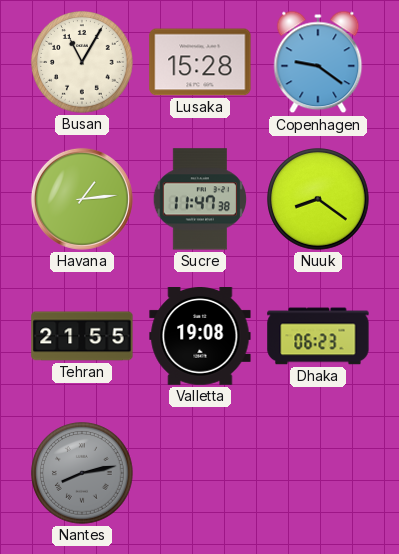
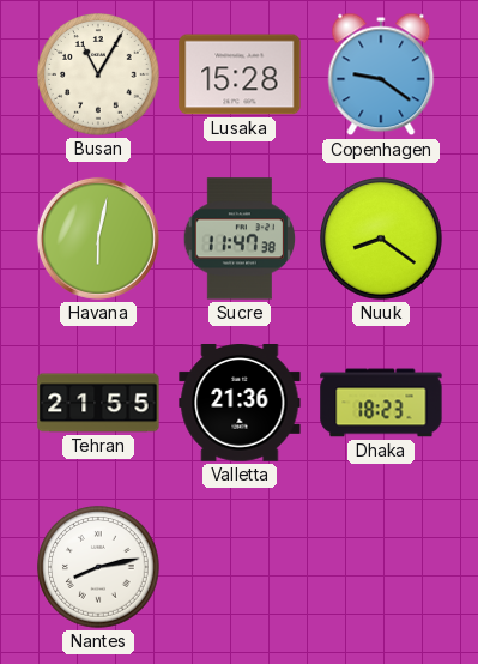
Havana: 1:14 -> 6:02 (98, 239)
Valletta: 19:08 -> 21:36 (240, 404)
Dhaka: 06:23 -> 18:23 (381, 403)
Nantes dial: grey -> white (98, 567)
